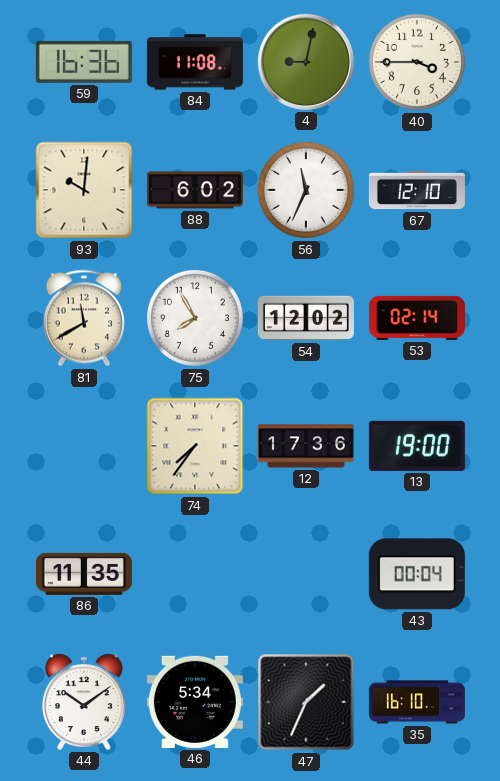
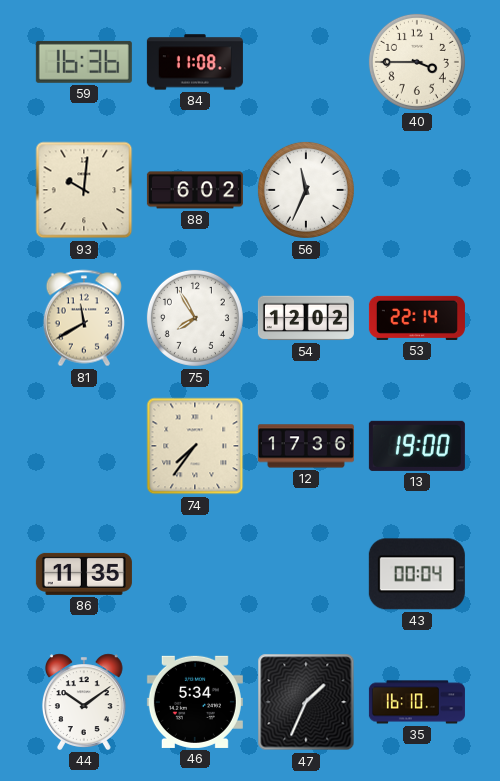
4: 9:02 -> none (306, 62)
67: 12:10 -> none (417, 190)
53: 02:14 -> 22:14 (417, 318)
